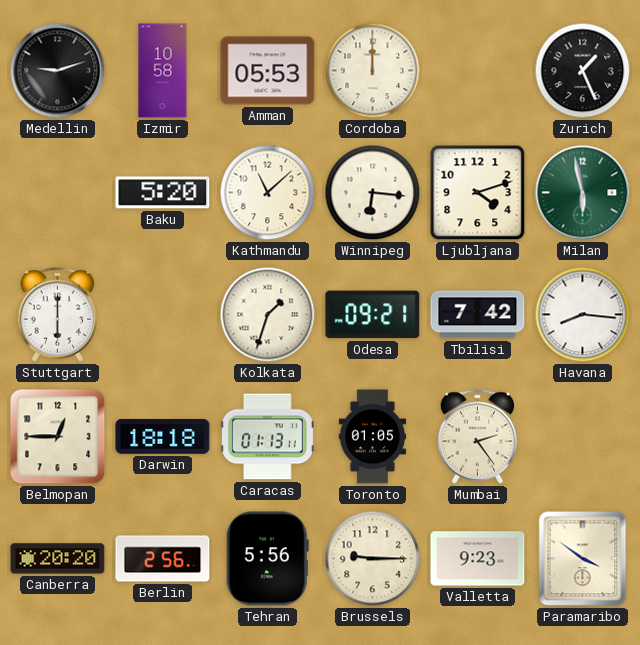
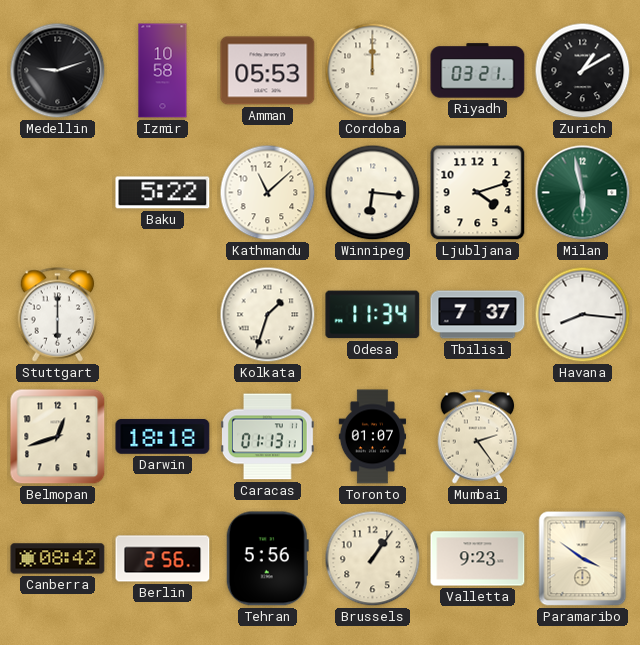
Riyadh: none -> 03:21 (478, 71)
Zurich: 1:26 -> 1:10 (583, 71)
Baku: 5:20 -> 5:22 (163, 193)
Odesa: 09:21 -> 11:34 (373, 315)
Tbilisi: 7:42 -> 7:37 (478, 315)
Belmopan: 12:45 -> 12:42 (58, 437)
Toronto: 01:05 -> 01:07 (373, 437)
Canberra: 20:20 -> 08:42 (58, 559)
Brussels: 9:15 -> 1:06 (373, 559)
